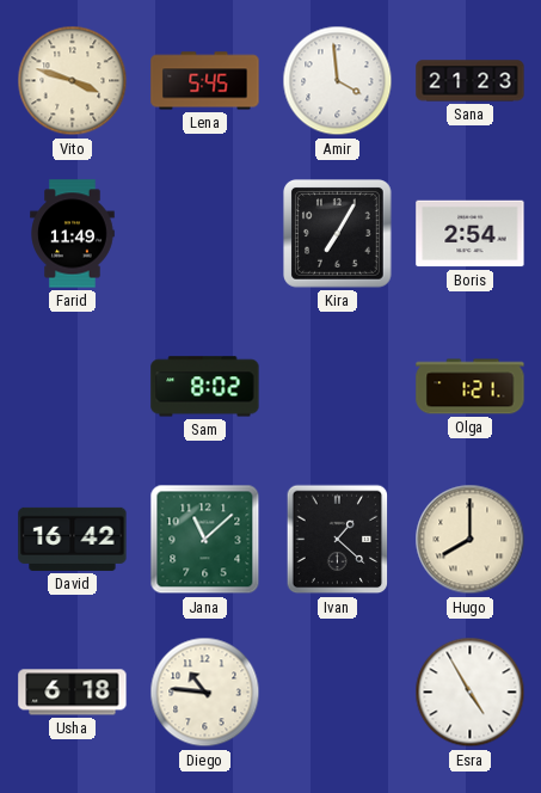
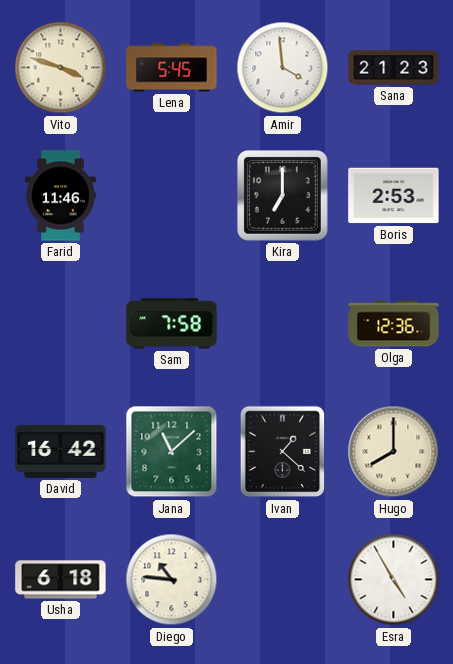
Farid: 11:49 -> 11:46 (61, 196)
Kira: 7:05 -> 7:00 (283, 196)
Boris: 2:54 -> 2:53 (394, 196)
Sam: 8:02 -> 7:58 (172, 324)
Olga: 1:21 -> 12:36 (394, 324)
